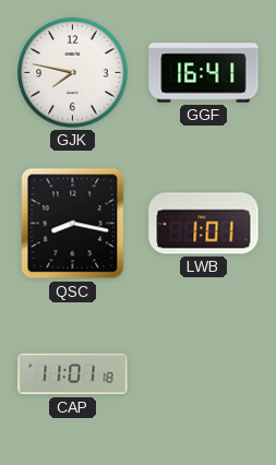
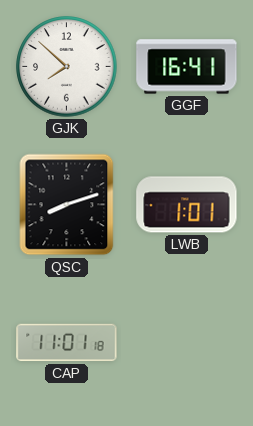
GJK: 7:47 -> 7:52 (67, 67)
QSC: 8:17 -> 8:12 (67, 205)
